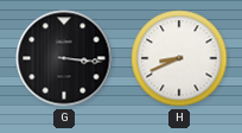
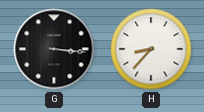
H: 8:41 -> 8:37 (151, 49)
